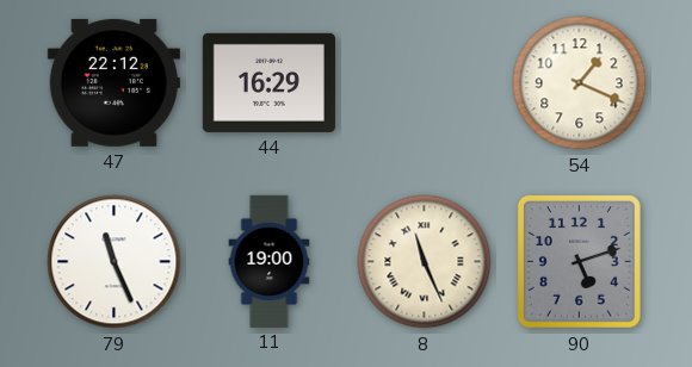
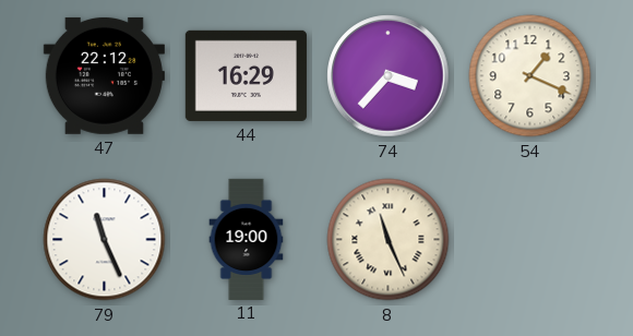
74: none -> 3:37 (389, 76)
90: 5:12 -> none (579, 261)
